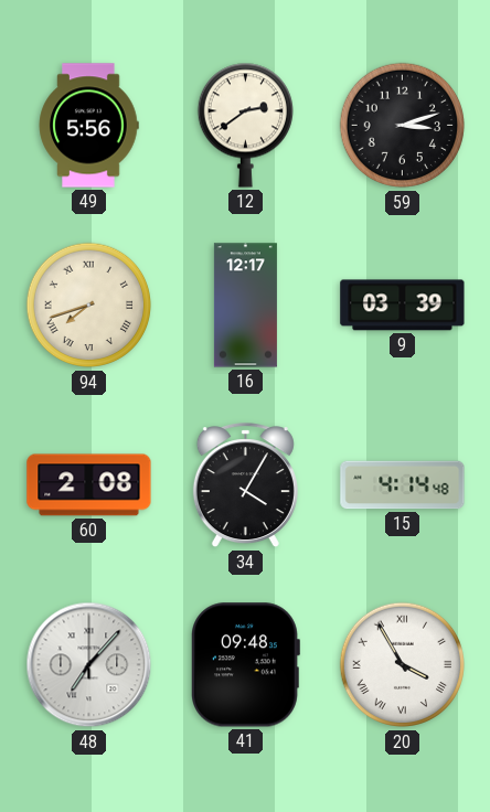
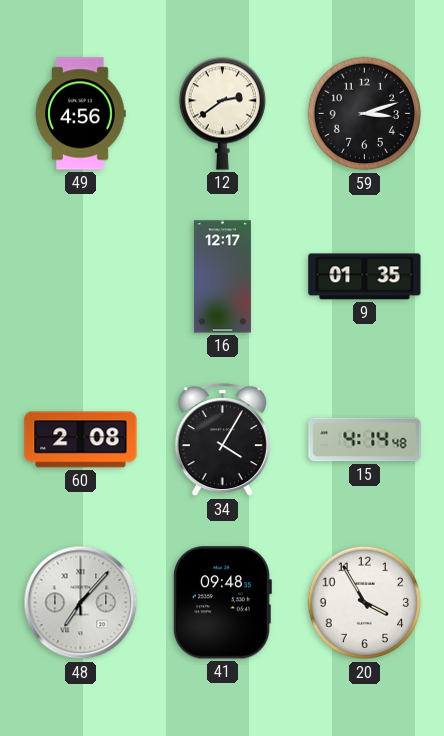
49: 5:56 -> 4:56 (80, 114)
94: 7:42 -> none (89, 306)
9: 03:39 -> 01:35 (365, 277)
20 numerals: Roman -> Arabic (365, 603)
